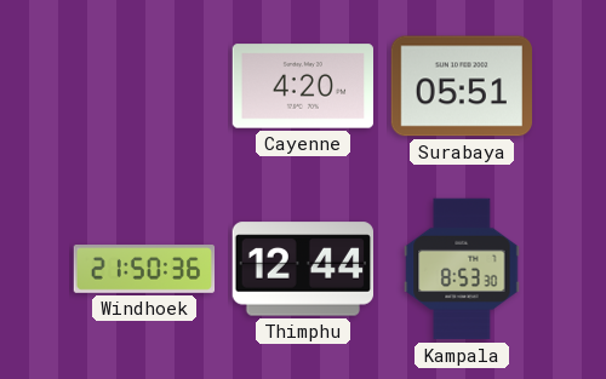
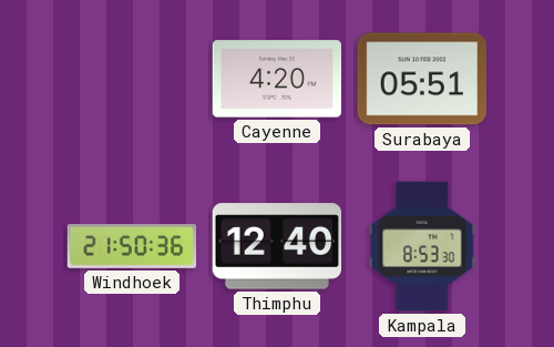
Thimphu: 12:44 -> 12:40 (276, 246)
